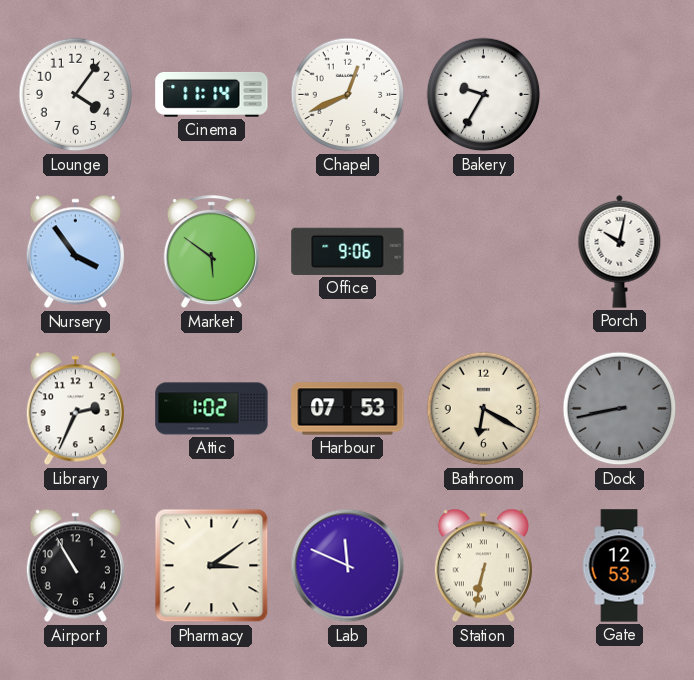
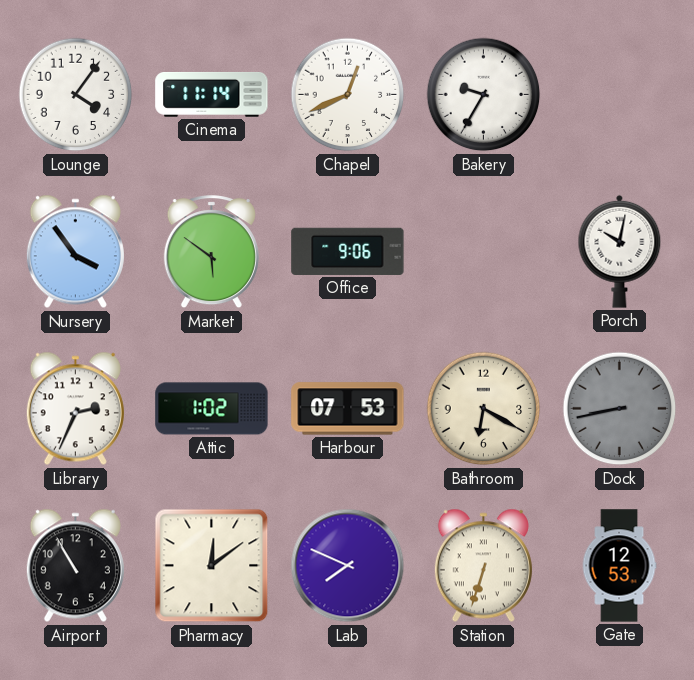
Pharmacy: 3:09 -> 12:09 (212, 566)
Lab: 11:49 -> 7:49 (348, 566)
Station: 6:32 -> 6:33 (483, 566)
